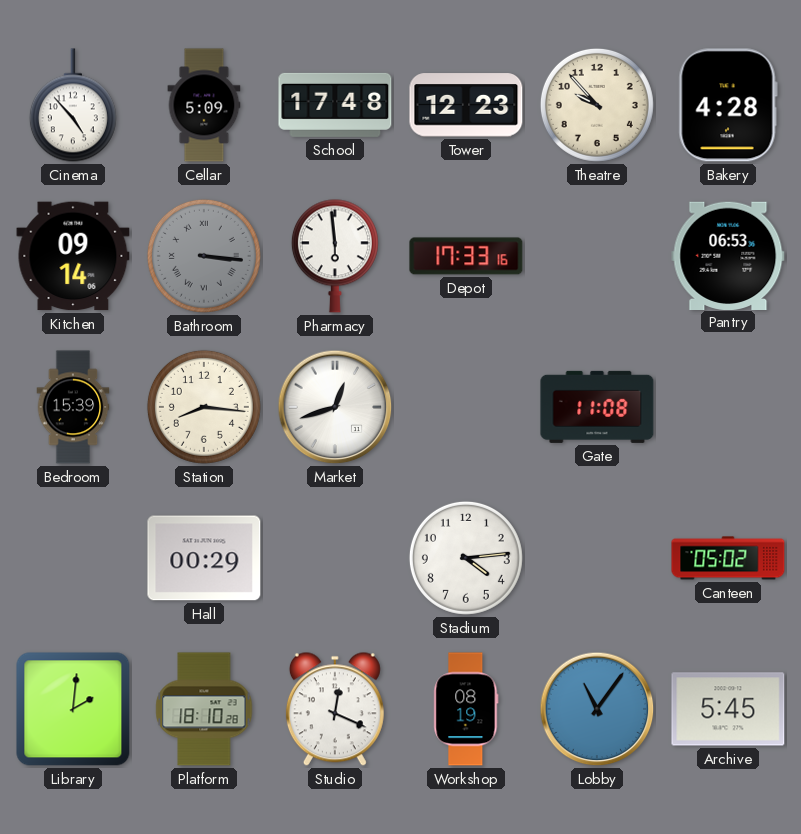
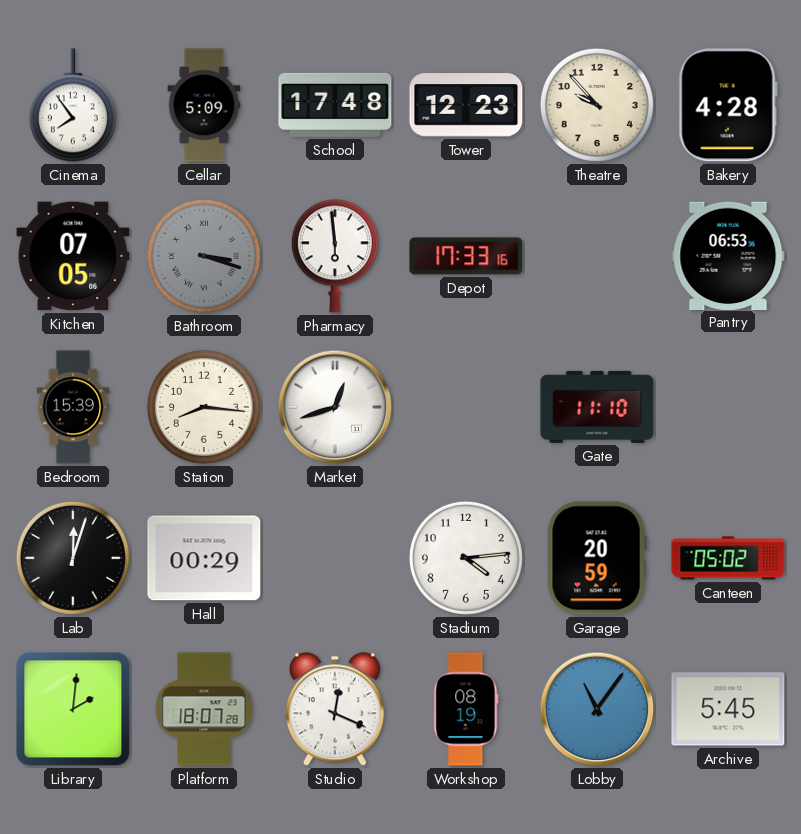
Cinema: 4:53 -> 7:54 (73, 105)
Kitchen: 09:14 -> 07:05 (73, 256)
Bathroom: 3:16 -> 3:18 (204, 256)
Gate: 11:08 -> 11:10 (597, 407)
Lab: none -> 12:03 (73, 558)
Garage: none -> 20:59 (597, 558)
Platform: 18:10 -> 18:07 (204, 709)
